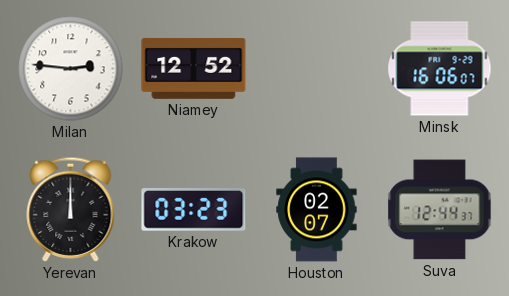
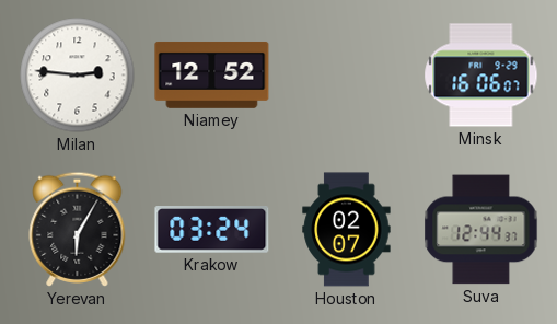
Yerevan: 12:00 -> 6:05 (78, 229)
Krakow: 03:23 -> 03:24 (212, 230)
